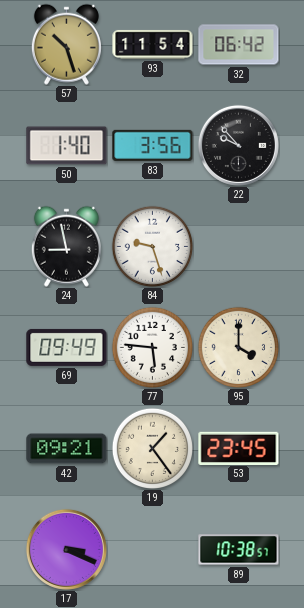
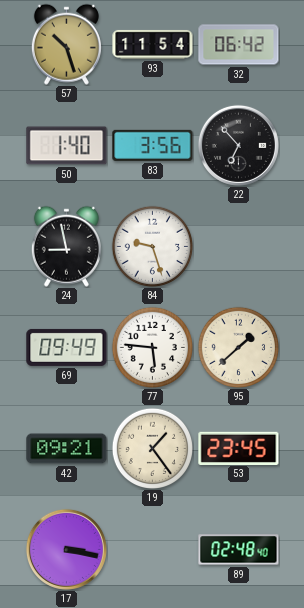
22: 9:53 -> 6:53 (238, 145)
95: 4:00 -> 1:38 (238, 347)
17: 3:19 -> 3:17 (66, 549)
89: 10:38 -> 02:48 (239, 550)
